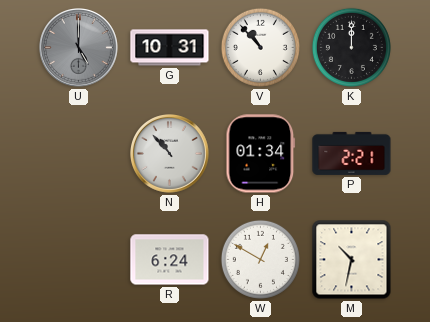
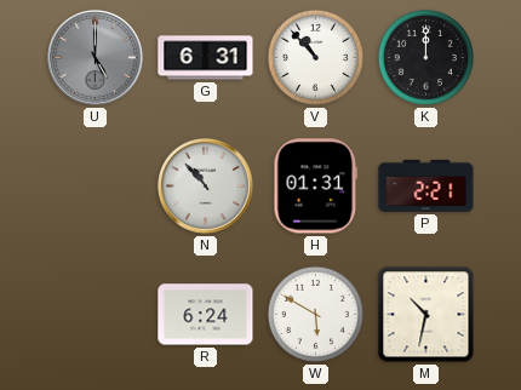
G: 10:31 -> 6:31 (206, 58)
H: 01:34 -> 01:31 (316, 187)
W: 12:50 -> 5:50 (315, 314)
